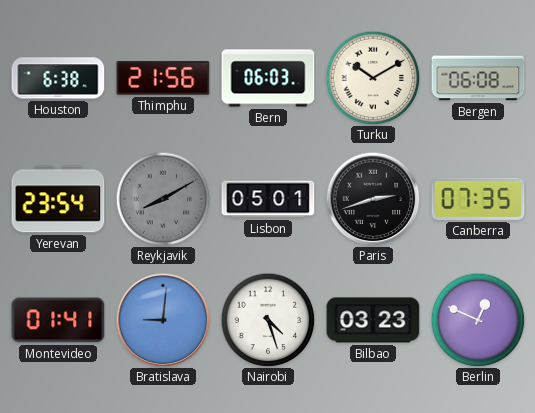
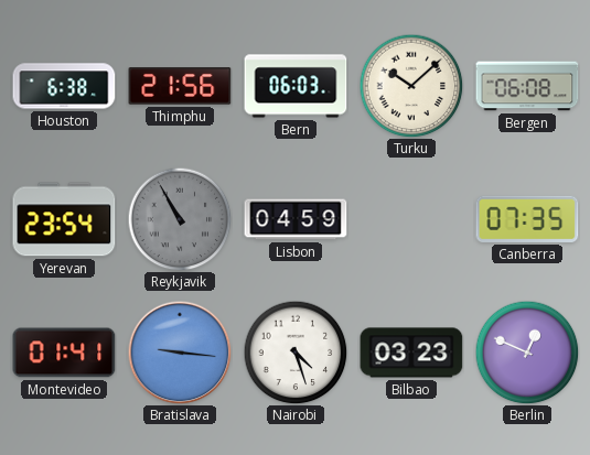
Turku: 10:10 -> 10:08 (411, 86)
Reykjavik: 8:10 -> 10:55 (180, 219)
Lisbon: 05:01 -> 04:59 (296, 219)
Paris: 2:42 -> none (373, 199)
Bratislava: 9:01 -> 9:16 (180, 353)
